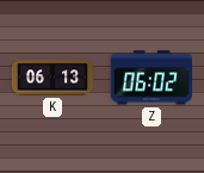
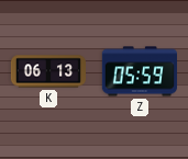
Z: 06:02 -> 05:59 (139, 71)
